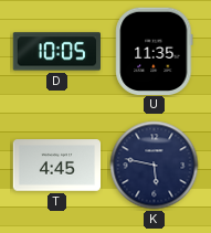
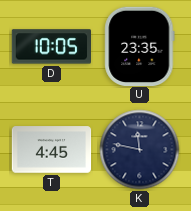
U: 11:35 -> 23:35 (140, 46)
K: 5:47 -> 11:47 (140, 150)
